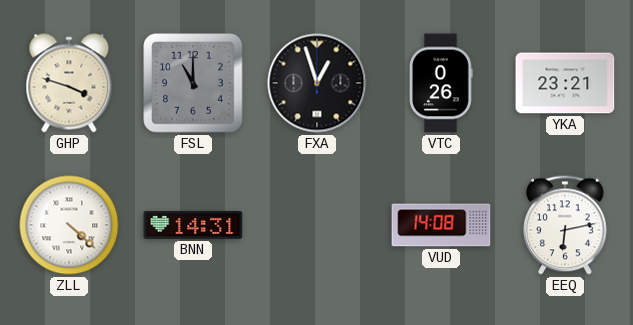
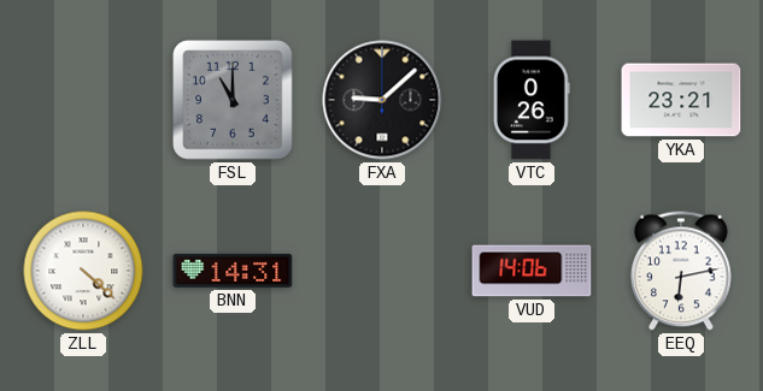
GHP: 3:48 -> none (69, 83)
FXA: 12:57 -> 9:08 (382, 100)
VUD: 14:08 -> 14:06 (532, 271)
